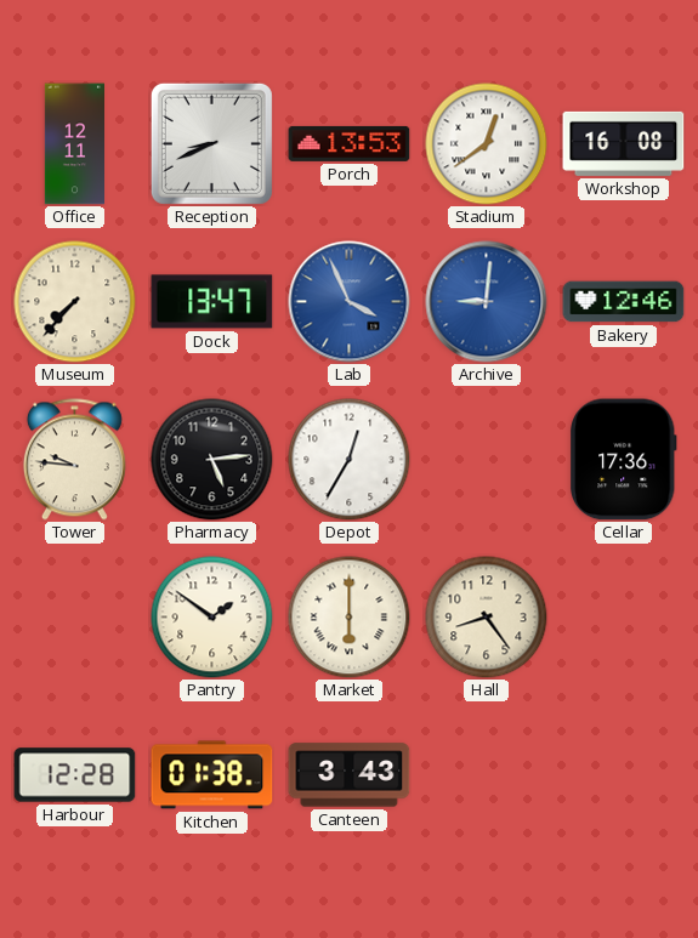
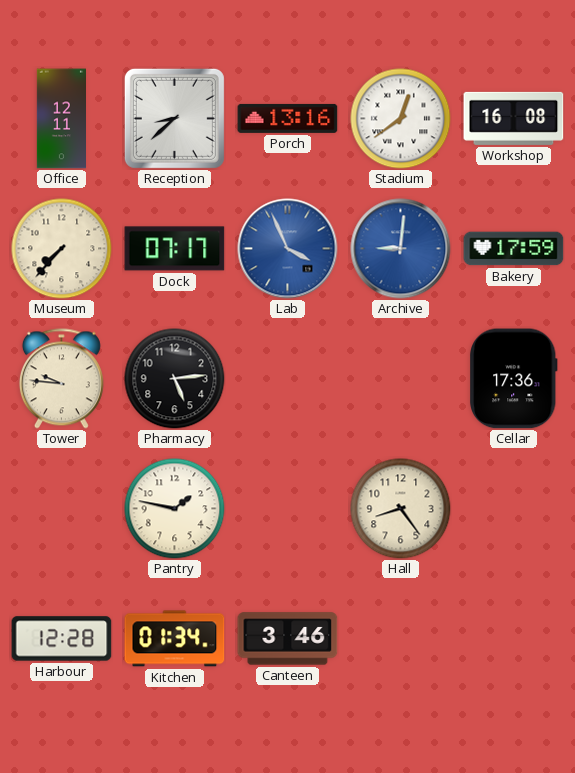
Reception: 8:41 -> 8:38 (174, 118)
Porch: 13:53 -> 13:16 (288, 118)
Dock: 13:47 -> 07:17 (175, 249)
Bakery: 12:46 -> 17:59 (514, 249)
Depot: 12:35 -> none (350, 460)
Pantry: 1:51 -> 1:47 (175, 509)
Market: 6:00 -> none (350, 618)
Kitchen: 01:38 -> 01:34 (175, 639)
Canteen: 3:43 -> 3:46 (288, 639)
